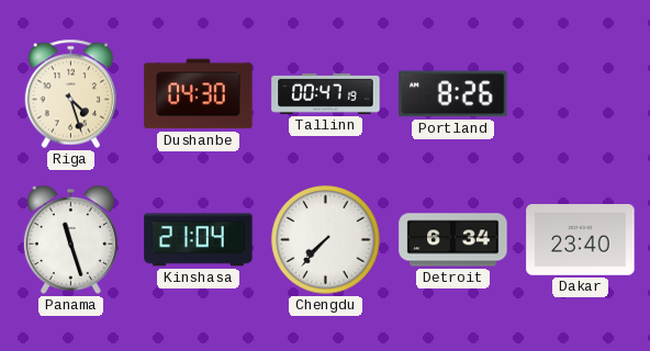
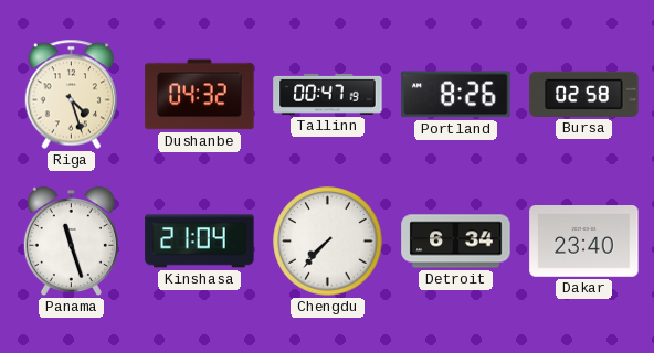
Dushanbe: 04:30 -> 04:32 (200, 95)
Bursa: none -> 02:58 (584, 94)
